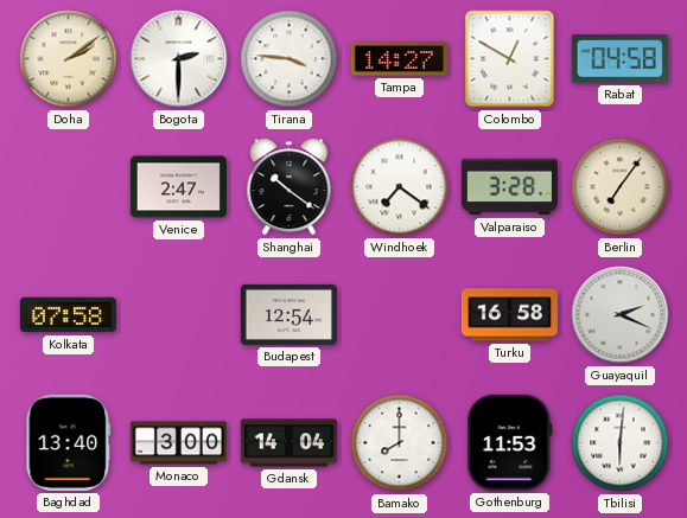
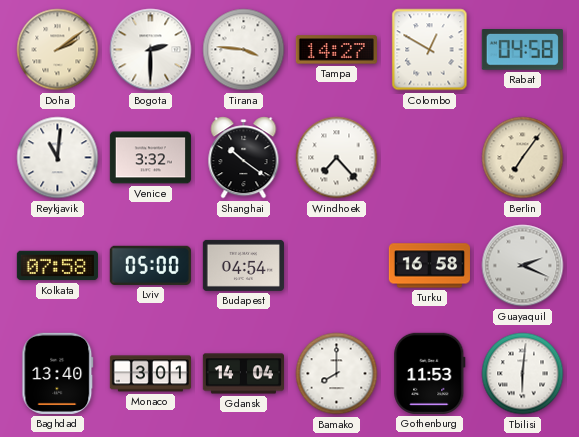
Reykjavik: none -> 11:01 (58, 158)
Venice: 2:47 -> 3:32 (150, 158)
Windhoek: 7:21 -> 7:23 (337, 158)
Valparaiso: 3:28 -> none (509, 187)
Lviv: none -> 05:00 (150, 265)
Budapest: 12:54 -> 04:54 (243, 265)
Monaco: 3:00 -> 3:01 (150, 374)
